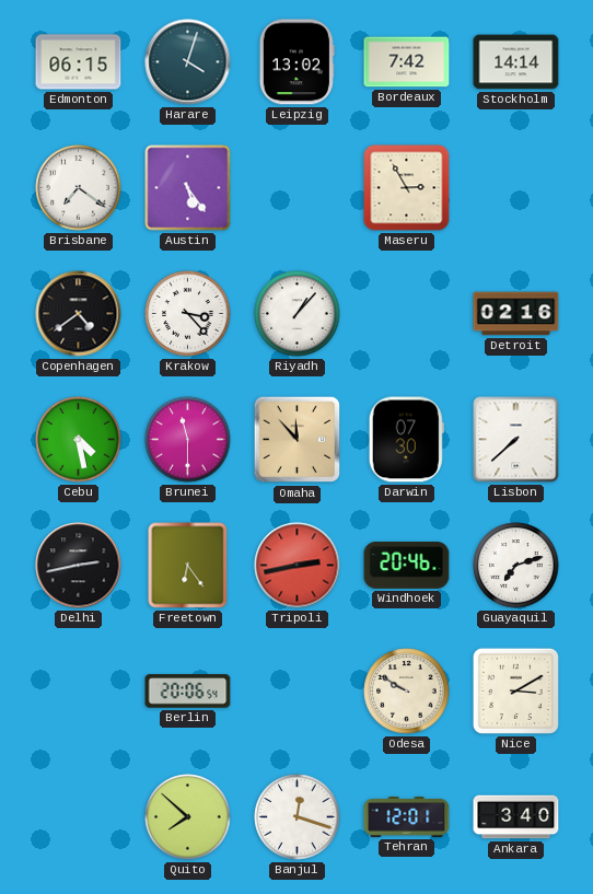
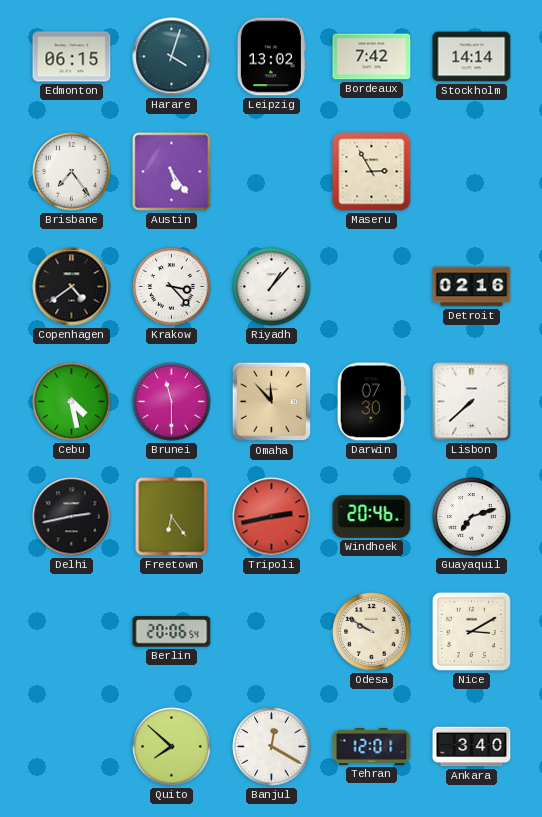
Brisbane: 7:21 -> 7:24 (72, 172)
Banjul: 12:18 -> 12:20 (272, 747)
